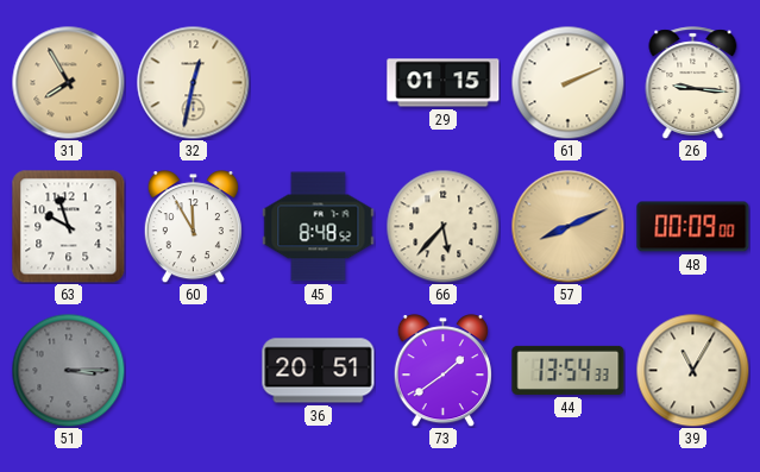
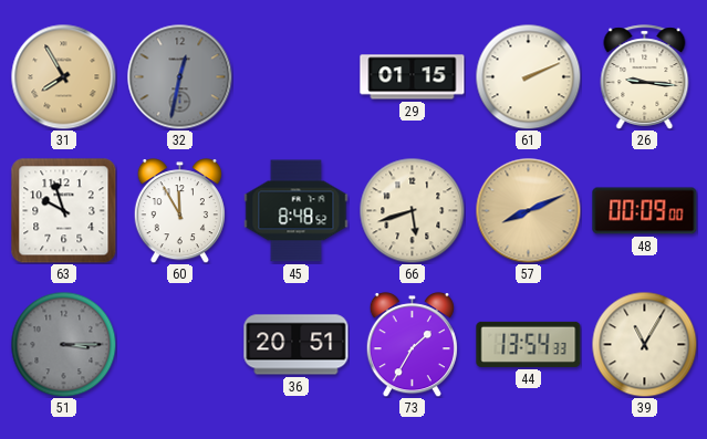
32 dial: cream -> grey (179, 76)
66: 5:37 -> 5:42 (412, 210)
73: 1:39 -> 1:35 (412, 345)
